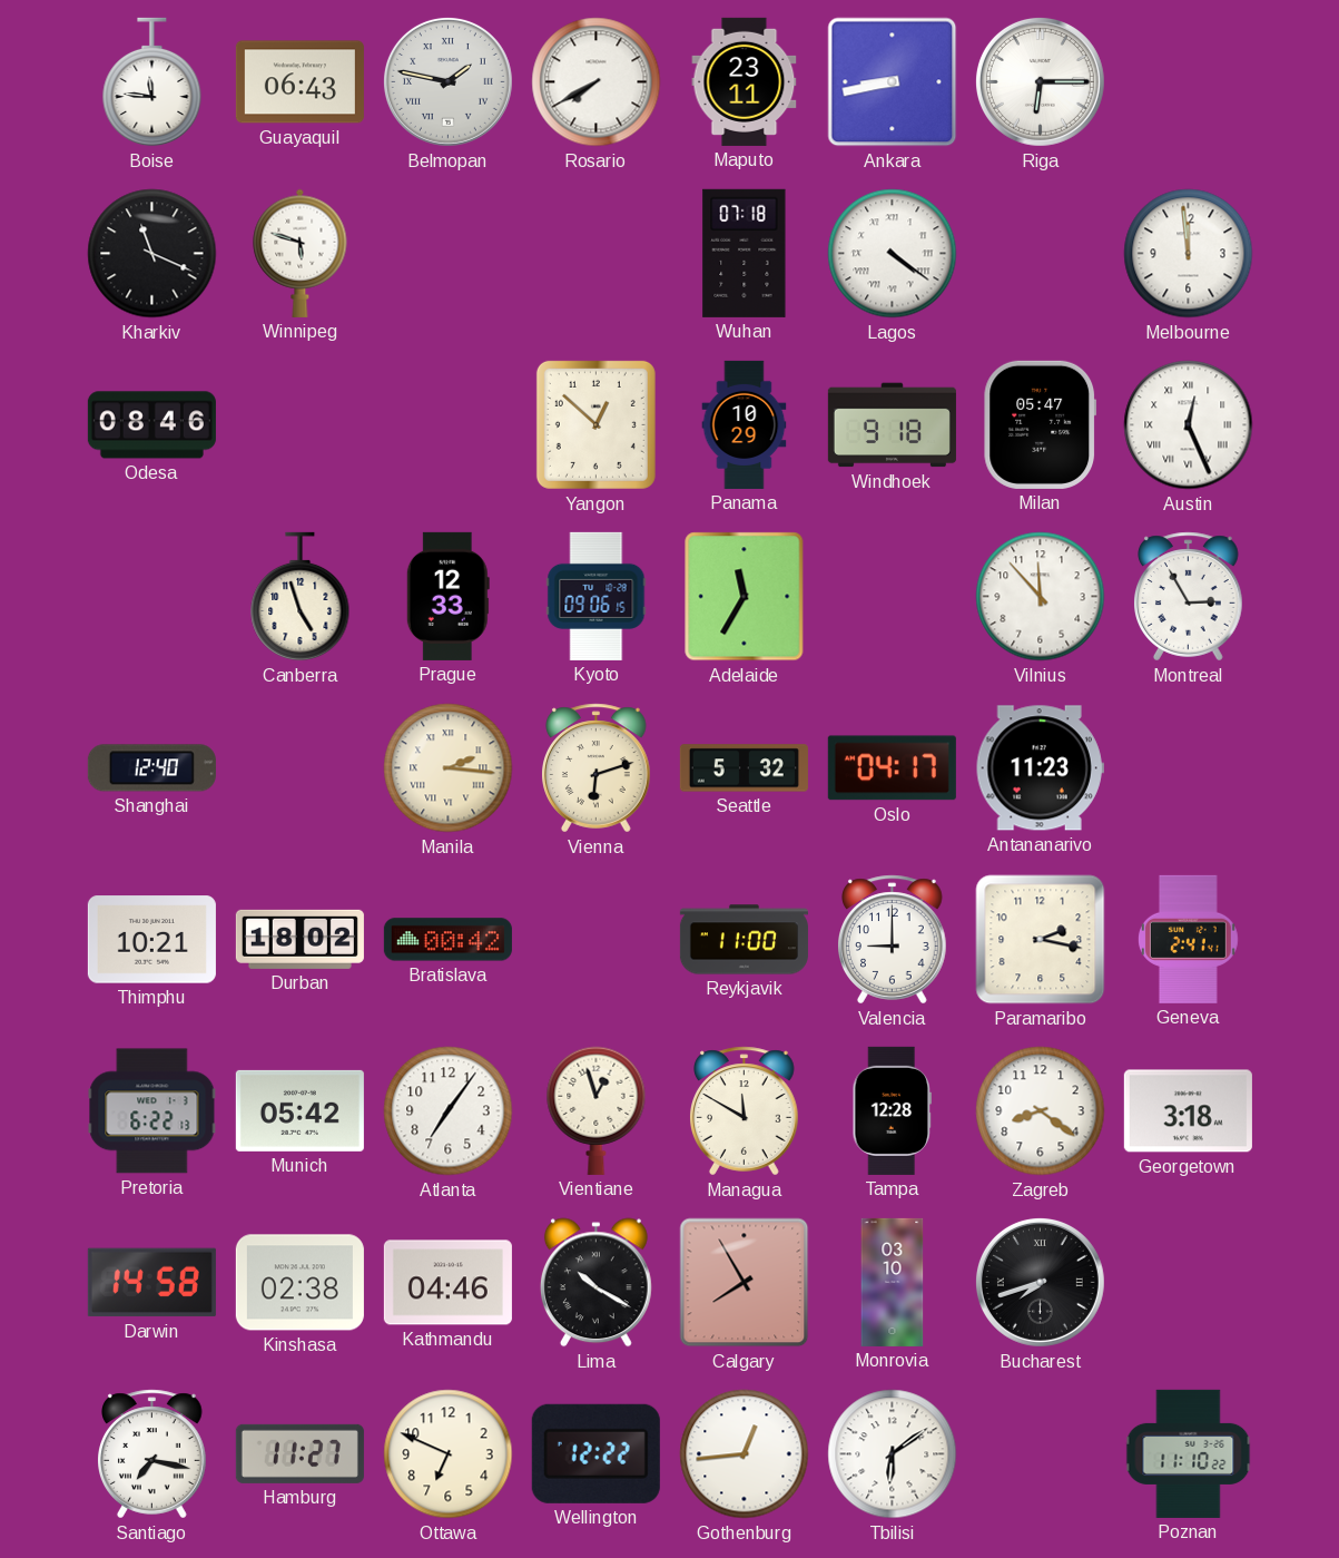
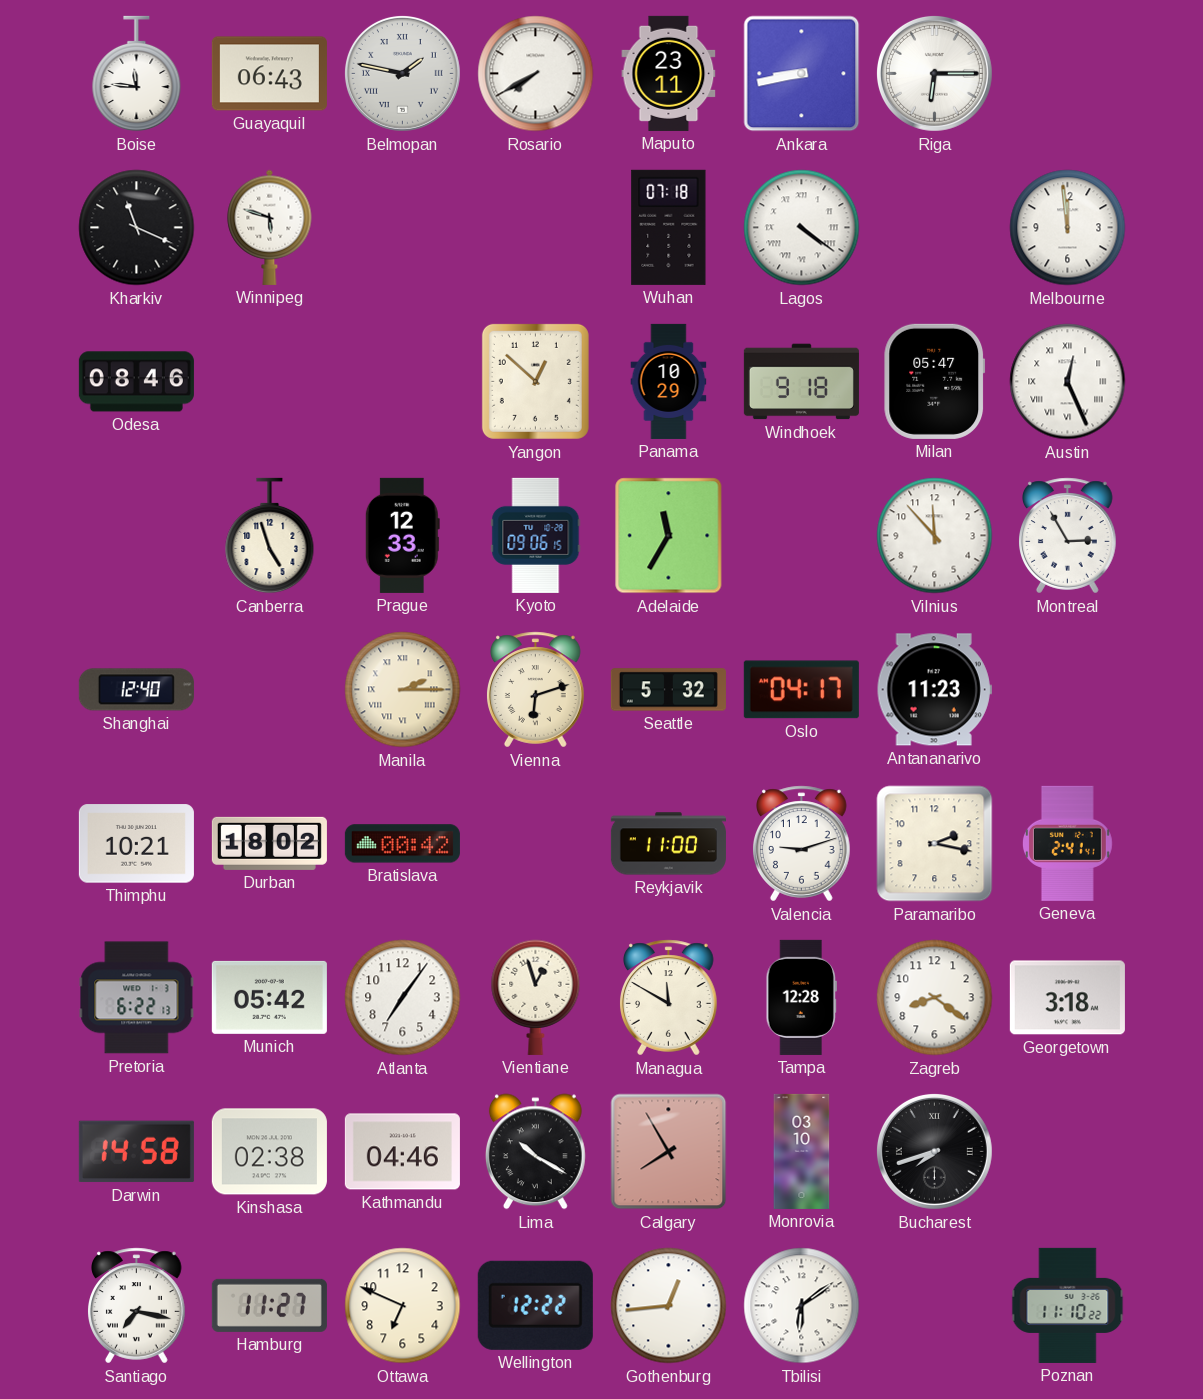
Manila: 2:16 -> 2:15 (403, 690)
Valencia: 9:00 -> 9:12 (802, 844)
